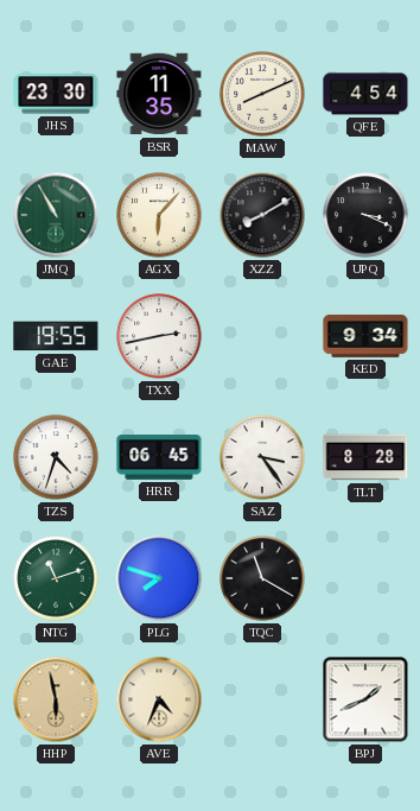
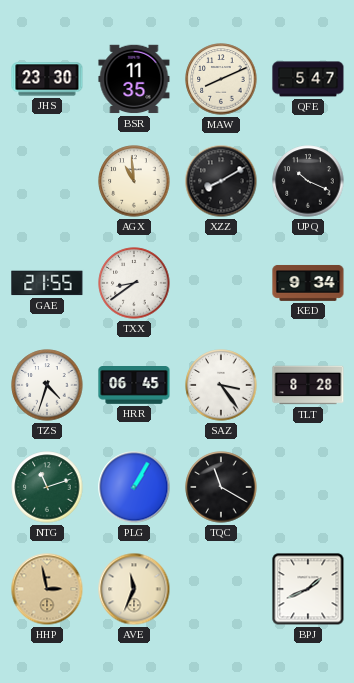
QFE: 4:54 -> 5:47 (308, 79)
JMQ: 10:55 -> none (56, 215)
AGX: 6:07 -> 10:59 (134, 181)
UPQ: 3:19 -> 10:19 (308, 181)
GAE: 19:55 -> 21:55 (47, 283)
TXX: 2:43 -> 8:39 (134, 283)
PLG: 7:48 -> 1:05 (134, 487)
HHP: 5:58 -> 2:58 (47, 589)
AVE: 4:34 -> 11:34 (134, 589)
